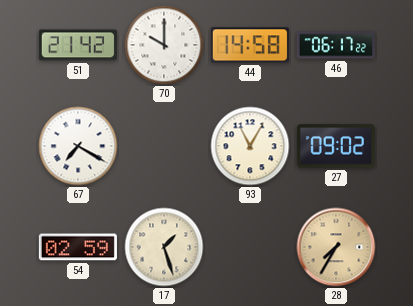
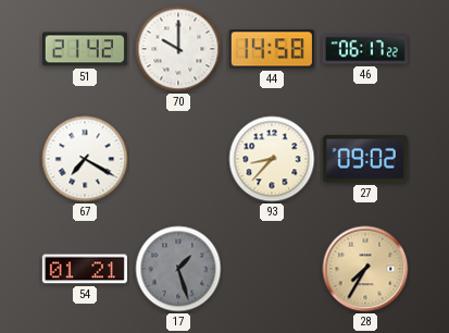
93: 11:05 -> 8:37 (272, 159)
54: 02:59 -> 01:21 (85, 269)
17 dial: cream -> grey (178, 269)
